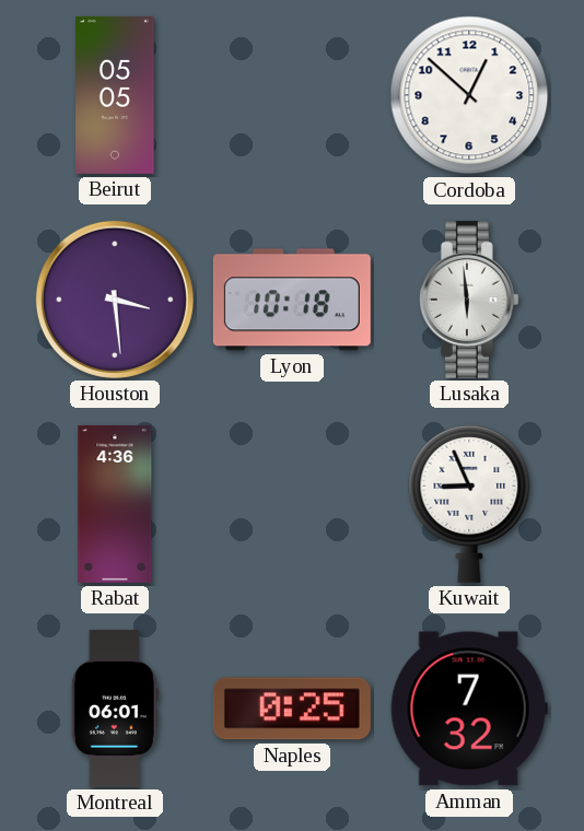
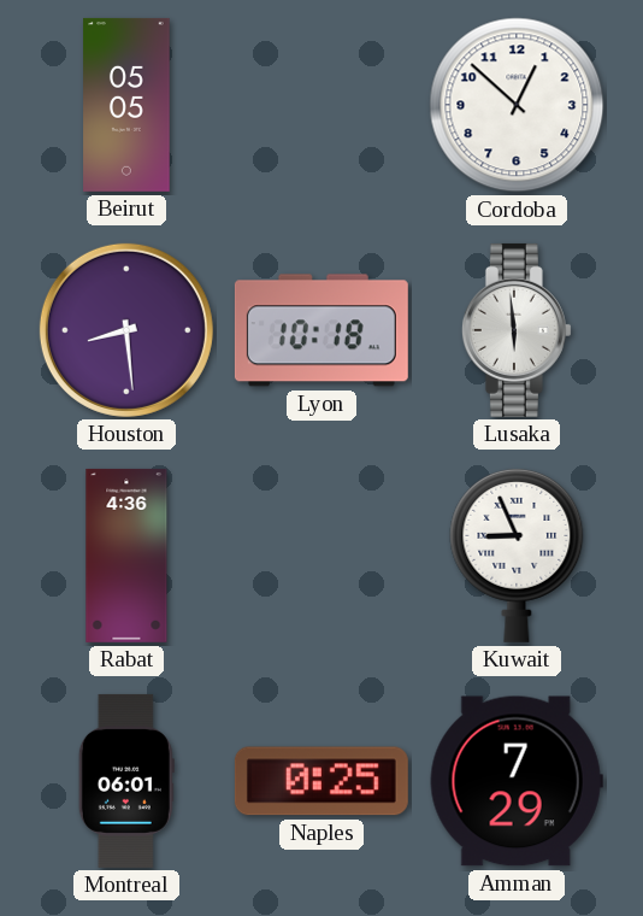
Houston: 3:29 -> 8:29 (126, 330)
Amman: 7:32 -> 7:29 (517, 781)
